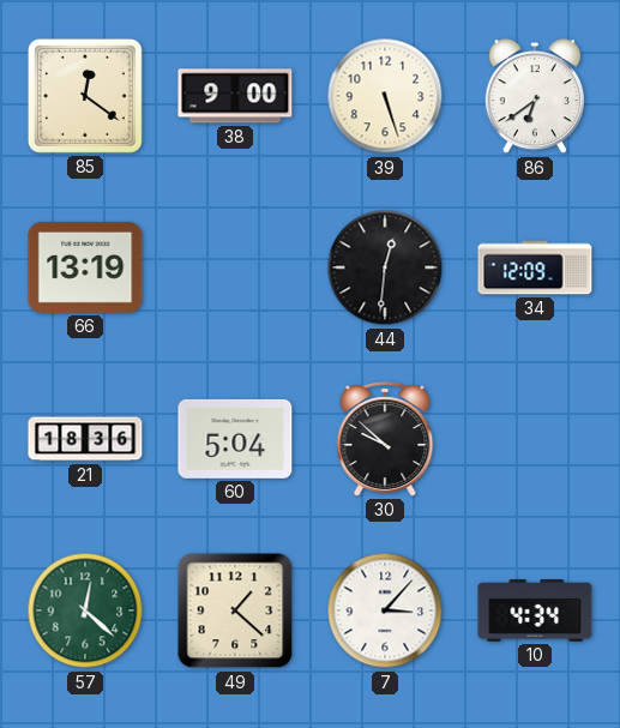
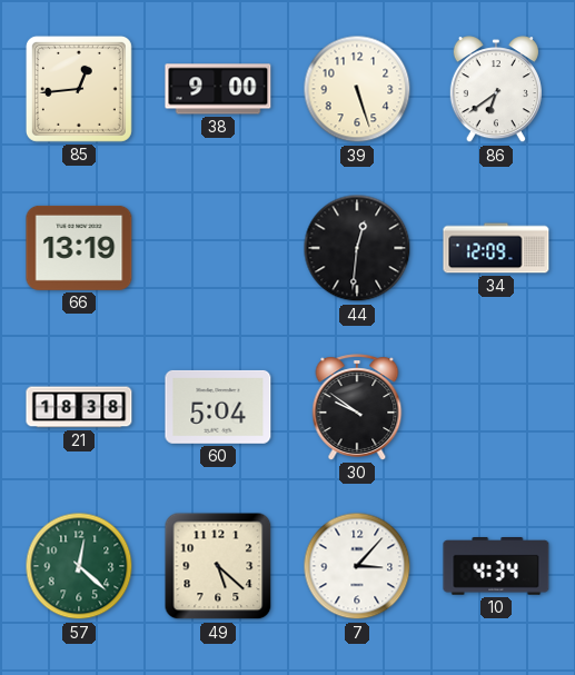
85: 12:21 -> 12:44 (79, 89)
21: 18:36 -> 18:38 (79, 407)
30: 9:52 -> 9:51 (357, 407)
49: 1:22 -> 5:22 (218, 566)
